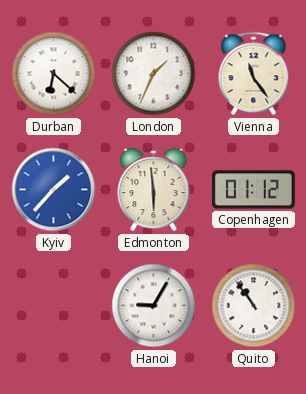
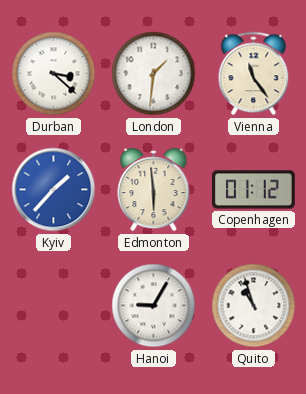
Durban: 6:22 -> 3:22 (54, 74)
London: 1:34 -> 1:31 (154, 74)
Quito: 10:54 -> 10:57 (254, 306)
